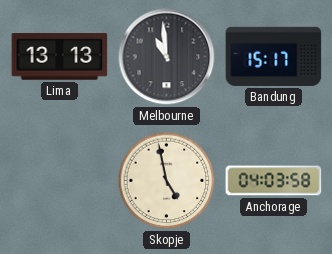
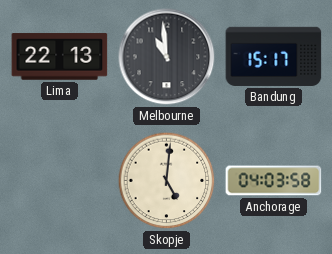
Lima: 13:13 -> 22:13 (60, 57)
Skopje: 4:58 -> 5:01 (167, 181)
